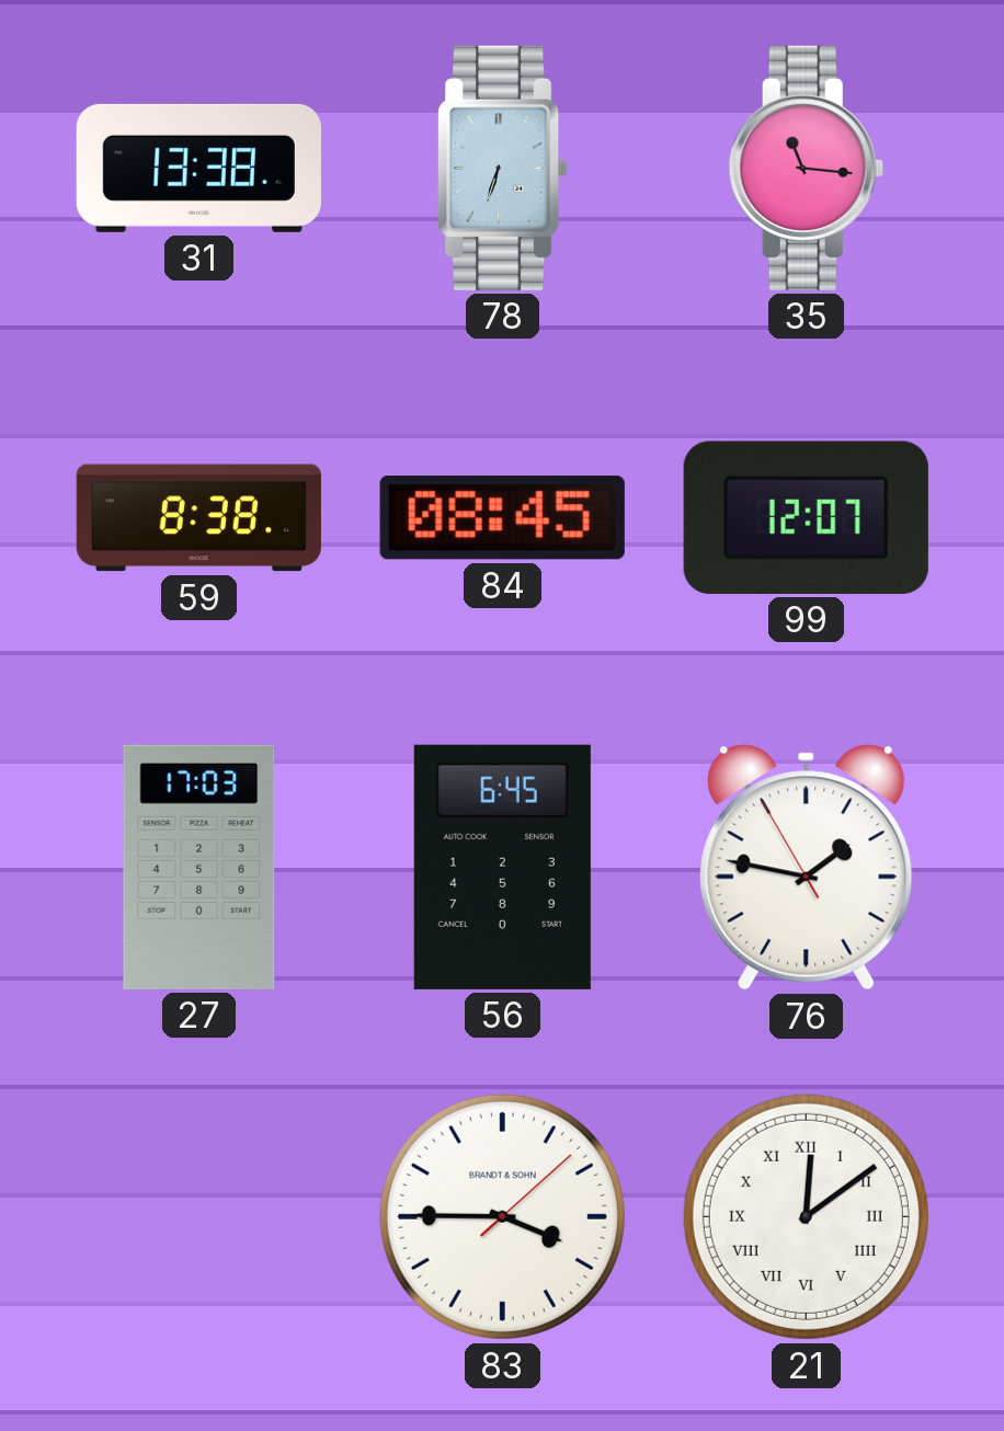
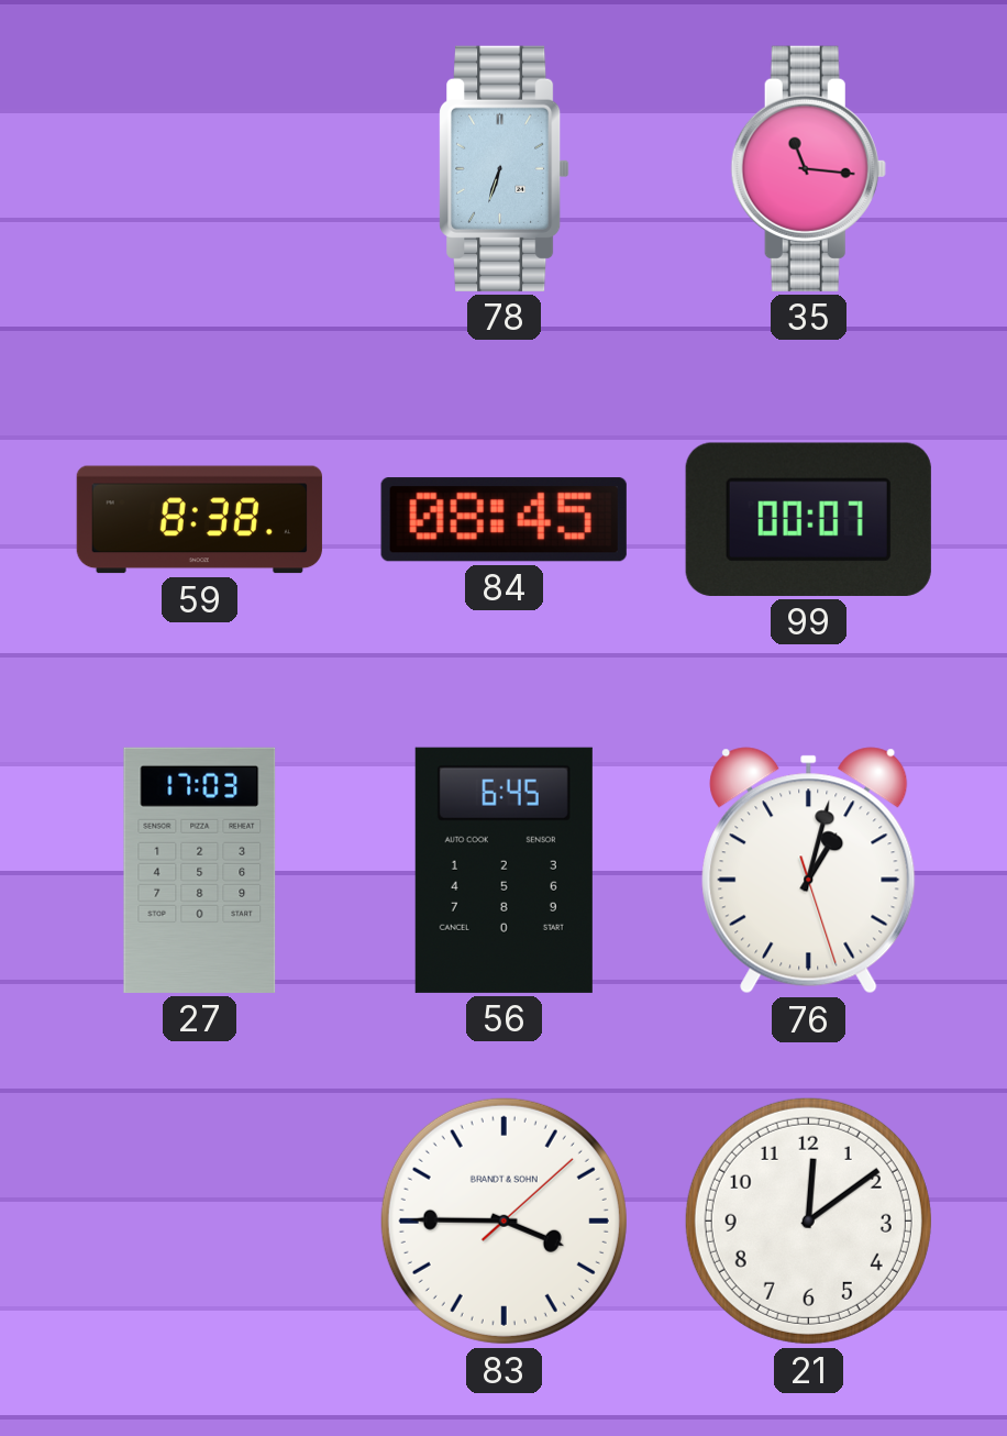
31: 13:38 -> none (198, 168)
99: 12:07 -> 00:07 (808, 519)
76: 1:46 -> 1:02 (809, 871)
21 numerals: Roman -> Arabic (808, 1220)
